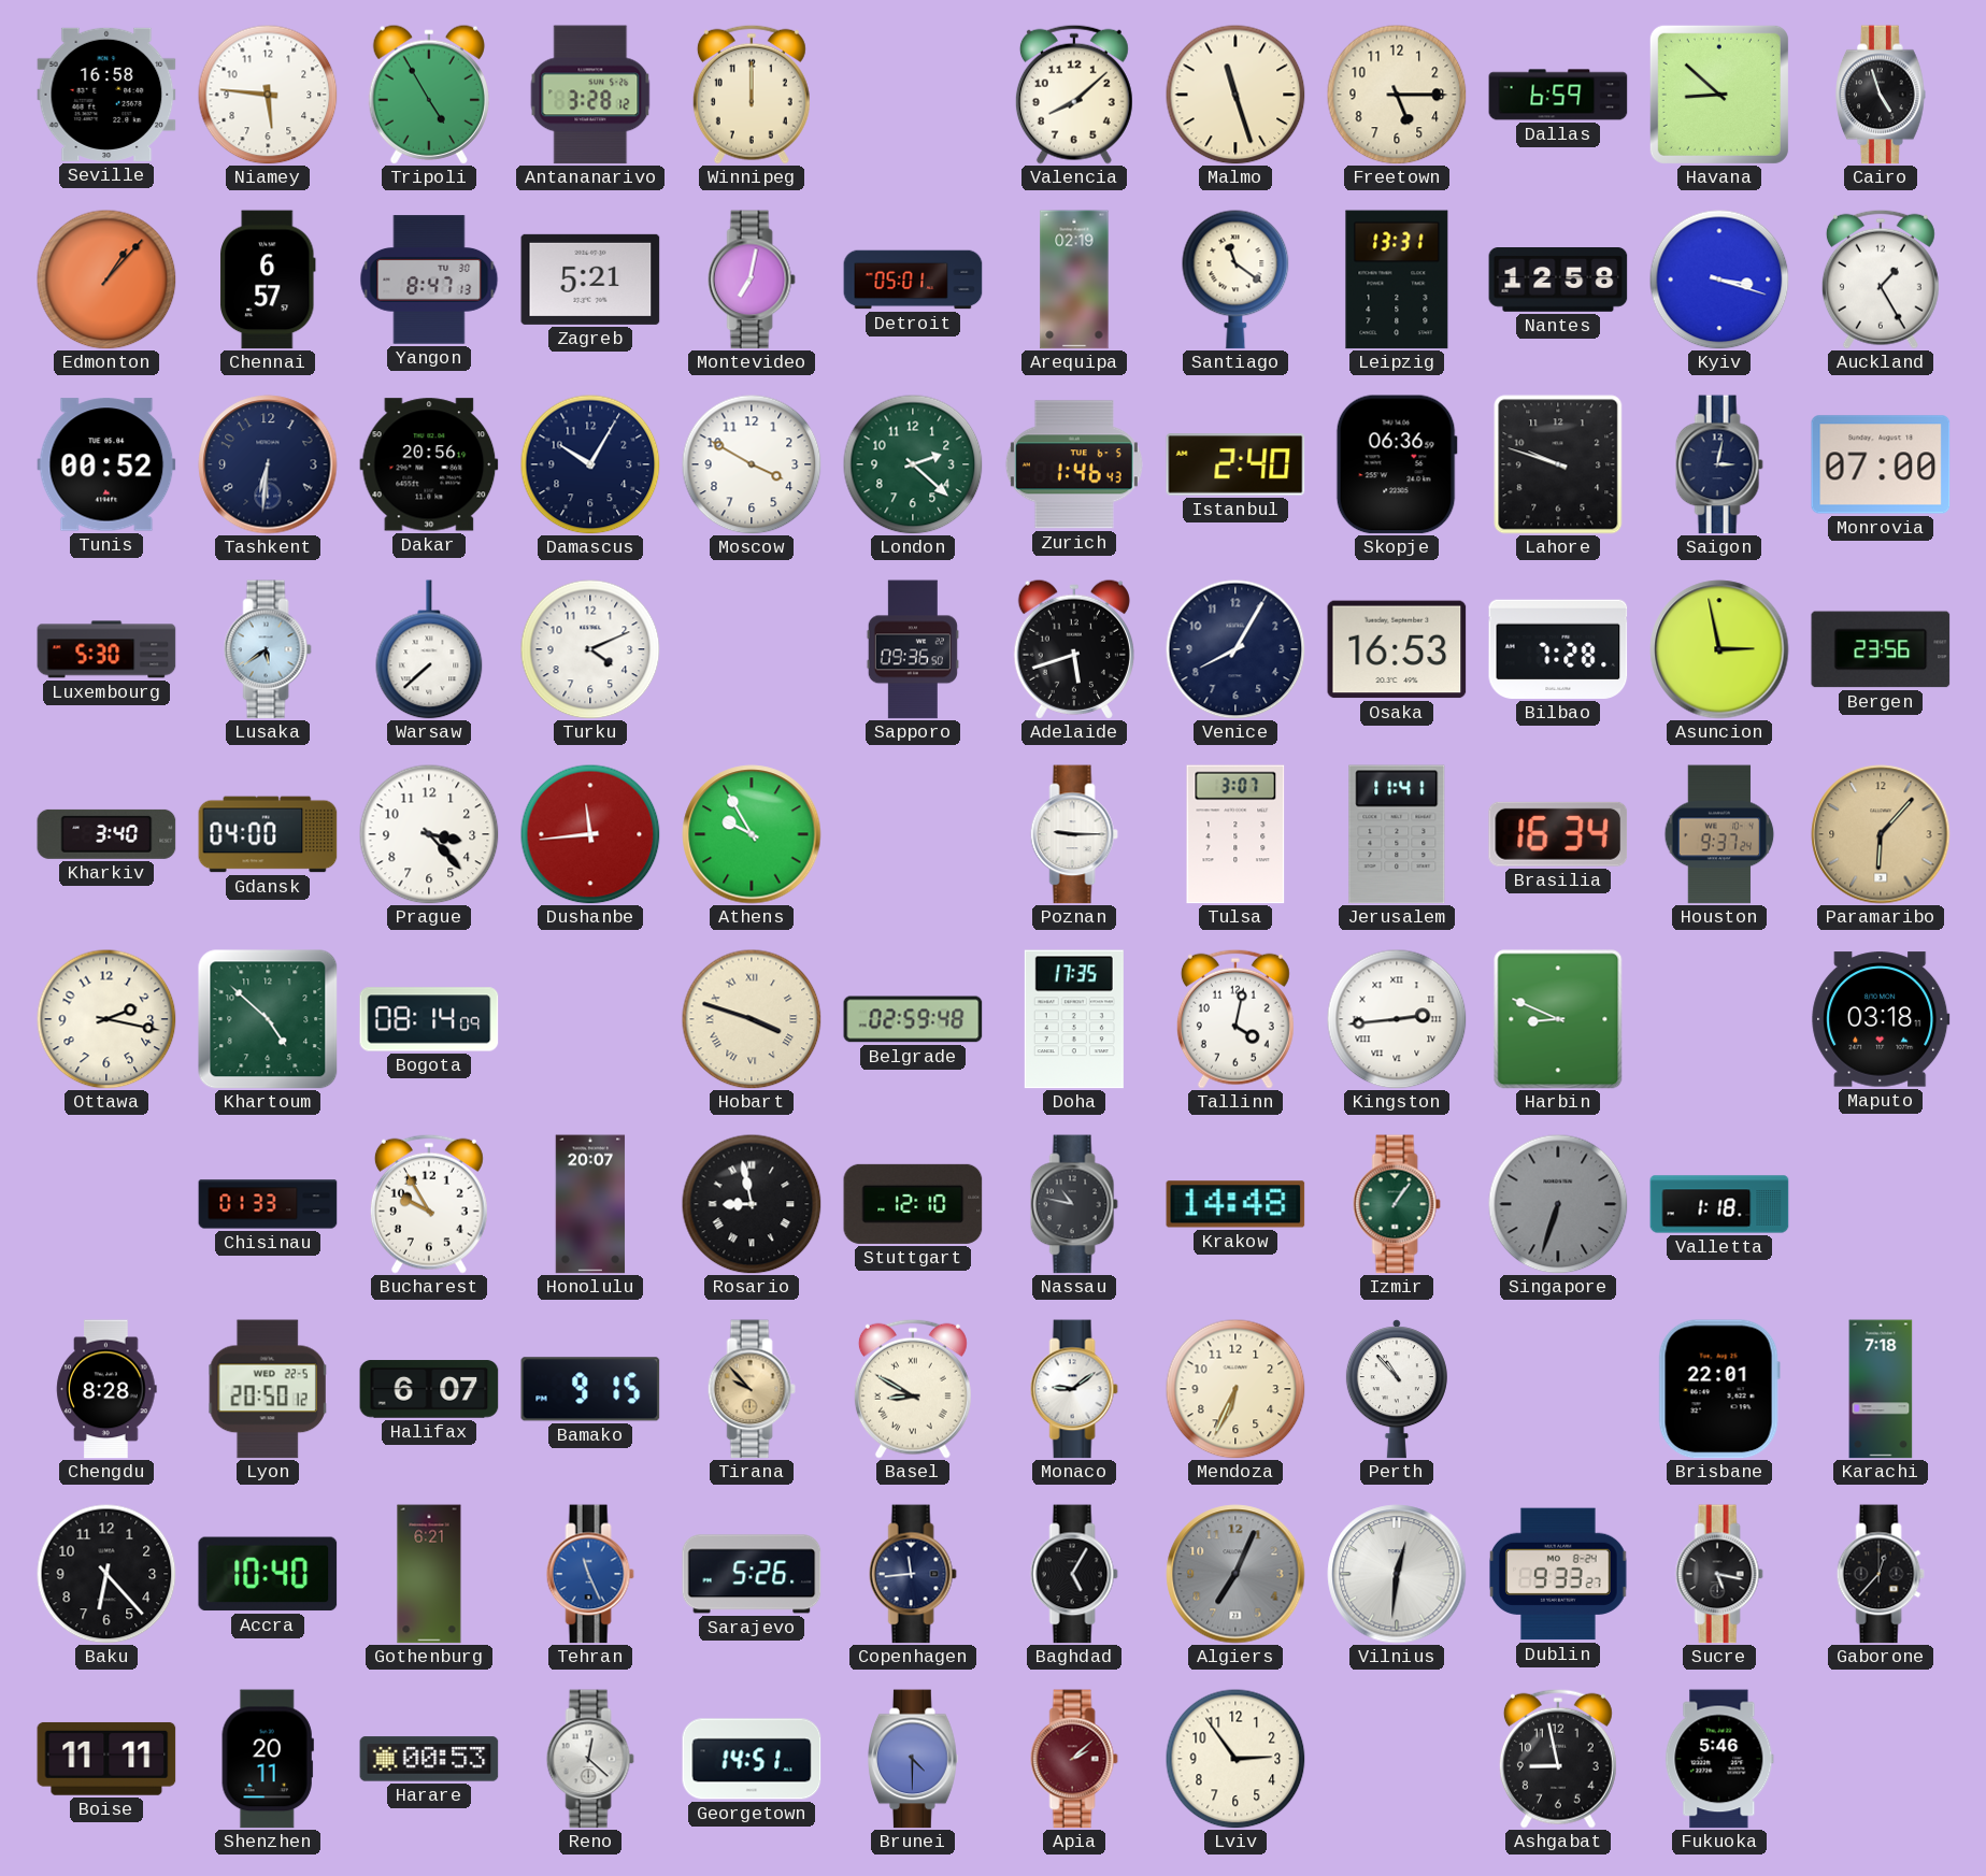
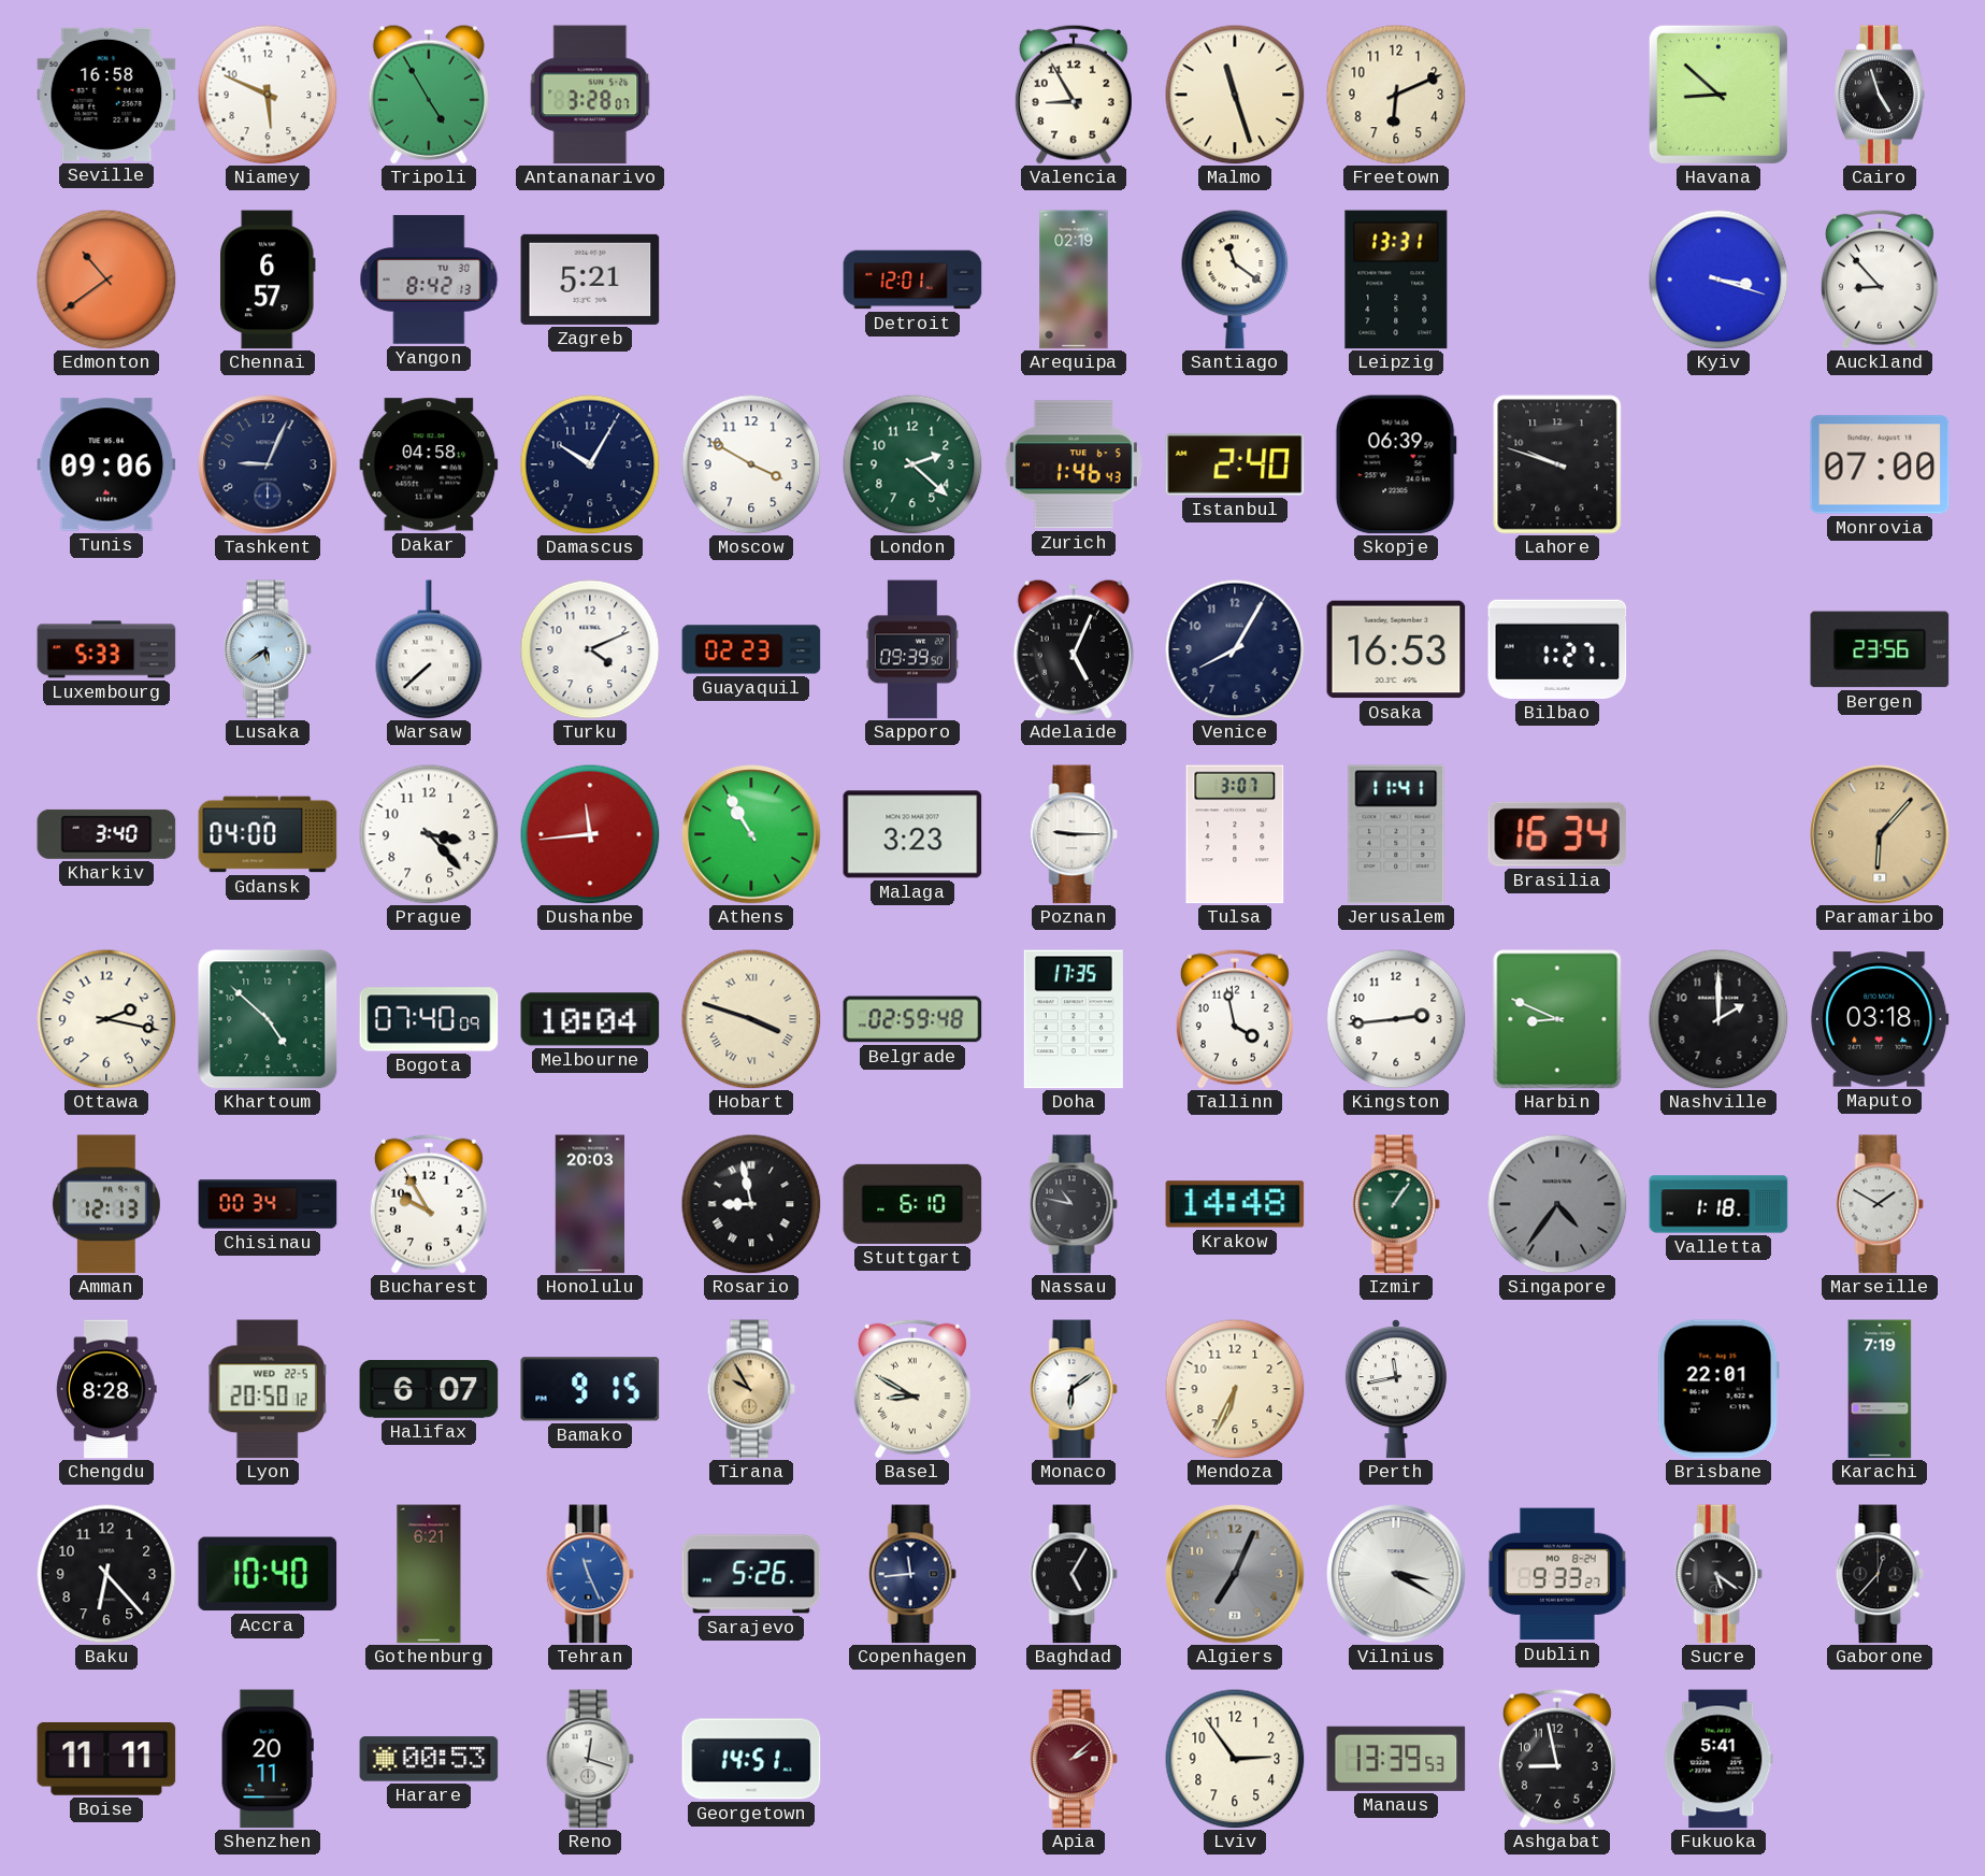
Niamey: 5:46 -> 5:49 (268, 95)
Antananarivo: 3:28:12 -> 3:28:07 (590, 95)
Winnipeg: 12:00 -> none (752, 95)
Valencia: 8:08 -> 8:55 (1074, 95)
Freetown: 5:15 -> 6:11 (1396, 95)
Dallas: 6:59 -> none (1558, 95)
Edmonton: 1:07 -> 10:39 (106, 280)
Yangon: 8:47 -> 8:42 (429, 280)
Montevideo: 7:02 -> none (752, 280)
Detroit: 05:01 -> 12:01 (912, 280)
Nantes: 12:58 -> none (1558, 281)
Auckland: 1:25 -> 8:53 (1880, 280)
Tunis: 00:52 -> 09:06 (106, 464)
Tashkent: 6:31 -> 9:04 (268, 464)
Dakar: 20:56 -> 04:58 (429, 464)
Skopje: 06:36 -> 06:39 (1396, 464)
Saigon: 3:02 -> none (1719, 464)
Luxembourg: 5:30 -> 5:33 (106, 649)
Guayaquil: none -> 02:23 (751, 649)
Sapporo: 09:36 -> 09:39 (912, 649)
Adelaide: 5:42 -> 5:04 (1074, 649)
Bilbao: 7:28 -> 1:27 (1557, 649)
Asuncion: 2:58 -> none (1719, 649)
Athens: 9:55 -> 10:55 (751, 834)
Malaga: none -> 3:23 (912, 834)
Houston: 9:37 -> none (1719, 834)
Bogota: 08:14 -> 07:40 (429, 1019)
Melbourne: none -> 10:04 (590, 1019)
Tallinn: 4:02 -> 3:58 (1235, 1019)
Kingston numerals: Roman -> Arabic (1396, 1019)
Nashville: none -> 2:00 (1718, 1019)
Amman: none -> 12:13 (106, 1204)
Chisinau: 01:33 -> 00:34 (268, 1204)
Honolulu: 20:07 -> 20:03 (590, 1204)
Stuttgart: 12:10 -> 6:10 (912, 1204)
Singapore: 6:33 -> 4:36 (1557, 1204)
Marseille: none -> 1:50 (1880, 1204)
Tirana: 9:53 -> 9:55 (751, 1389)
Monaco: 9:09 -> 6:09 (1074, 1389)
Perth: 10:53 -> 11:43 (1396, 1389)
Karachi: 7:18 -> 7:19 (1880, 1389)
Vilnius: 12:31 -> 3:20 (1396, 1574)
Sucre: 5:17 -> 5:21 (1718, 1574)
Reno: 12:22 -> 12:18 (590, 1759)
Brunei: 4:30 -> none (914, 1759)
Manaus: none -> 13:39 (1396, 1759)
Fukuoka: 5:46 -> 5:41 (1718, 1759)
